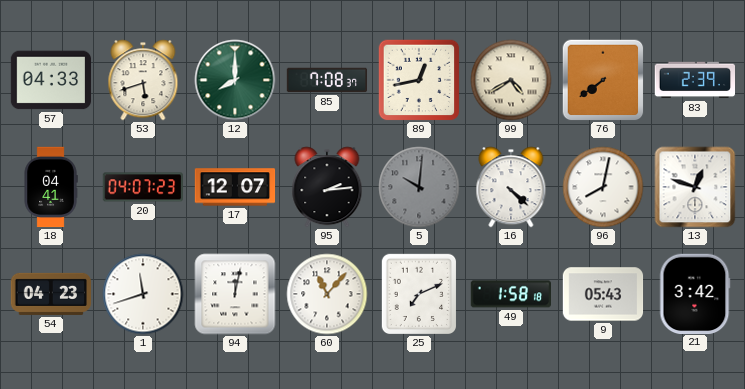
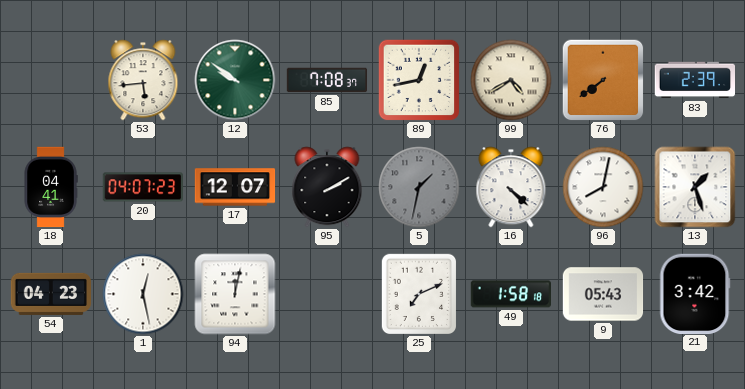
57: 04:33 -> none (51, 80)
53: 5:42 -> 5:44 (143, 80)
12: 8:00 -> 9:51 (235, 80)
95: 2:14 -> 2:10 (327, 187)
5: 10:01 -> 1:32 (419, 187)
13: 12:48 -> 1:27 (695, 187)
1: 11:42 -> 12:28 (143, 294)
60: 11:07 -> none (327, 294)
